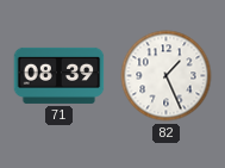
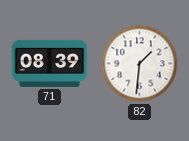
82: 1:26 -> 1:31 (140, 64)
